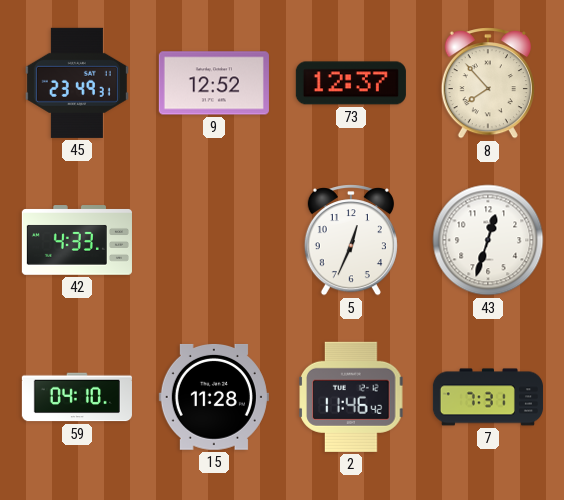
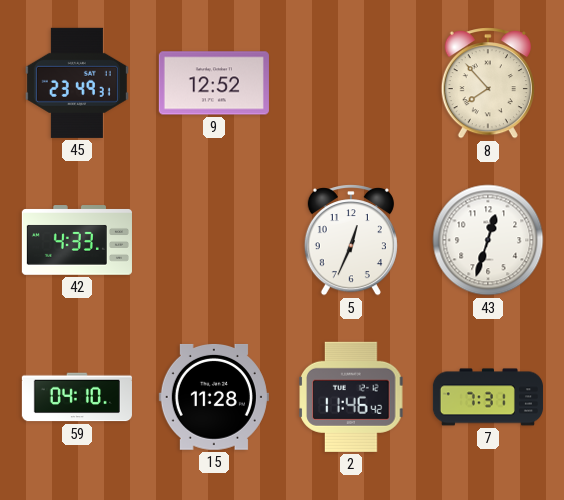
73: 12:37 -> none (351, 83)
